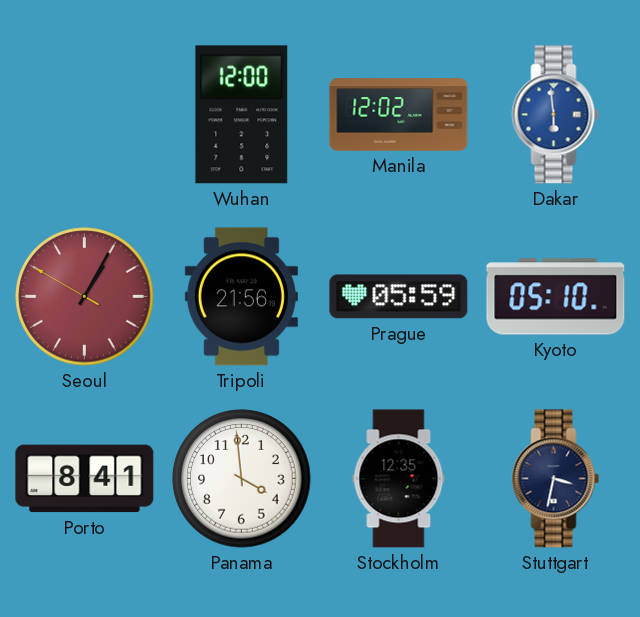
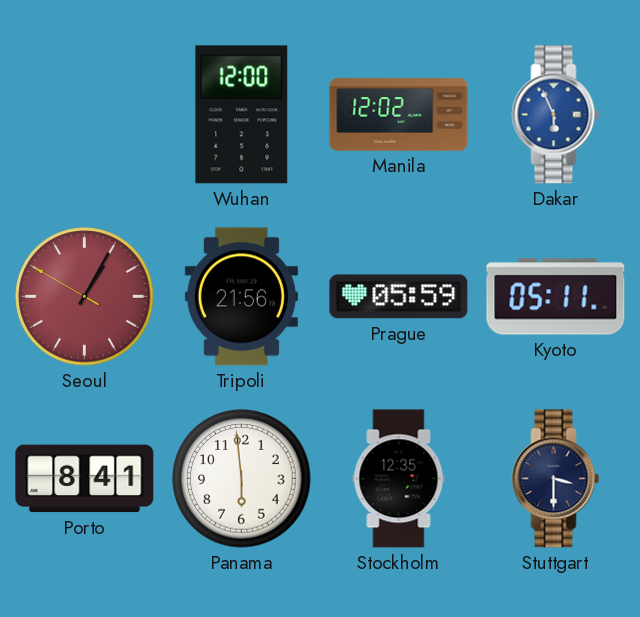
Dakar: 5:59 -> 5:56 (556, 115)
Kyoto: 05:10 -> 05:11 (556, 297)
Panama: 3:59 -> 5:59 (242, 479)
Stuttgart: 3:32 -> 3:30 (556, 479)
